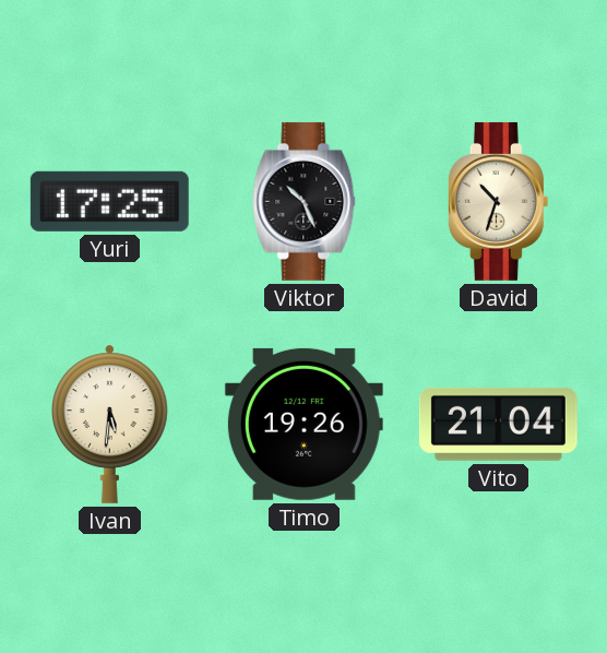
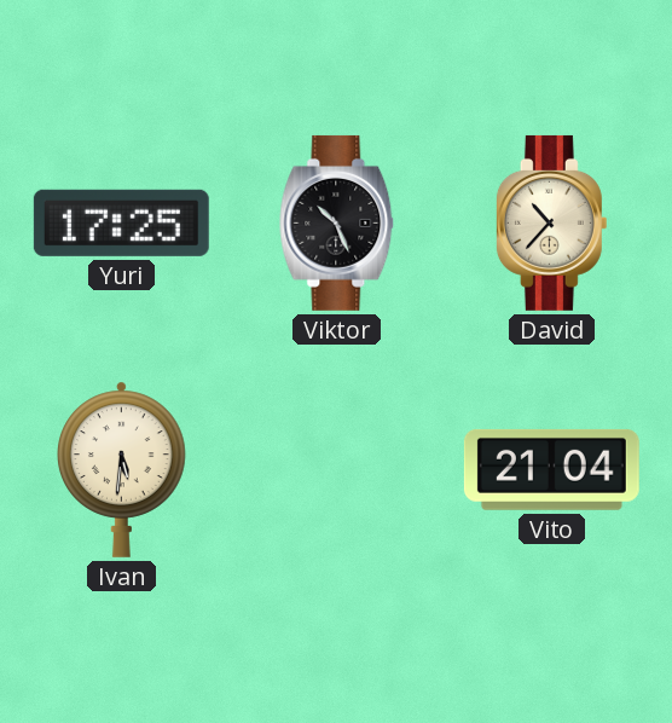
David: 10:33 -> 10:37 (551, 222)
Timo: 19:26 -> none (303, 424)
